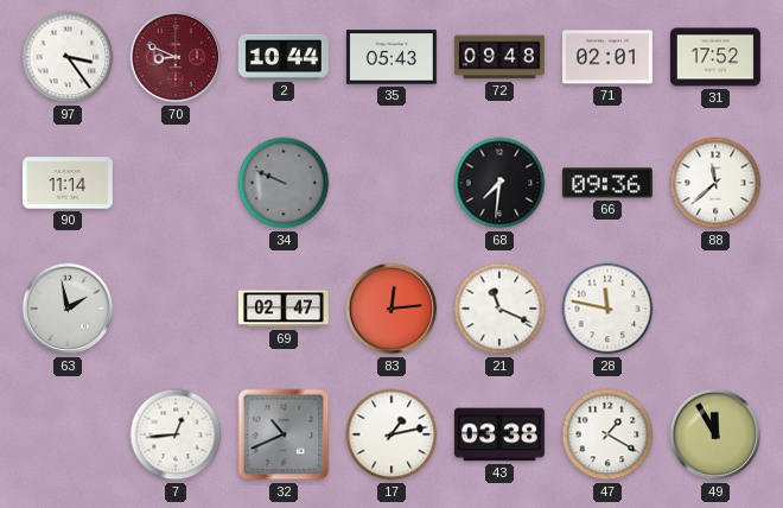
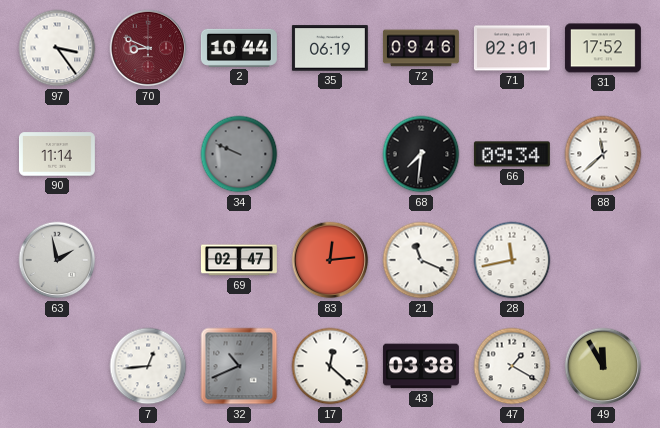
35: 05:43 -> 06:19 (330, 48)
72: 09:48 -> 09:46 (421, 48)
66: 09:36 -> 09:34 (512, 154)
28: 11:47 -> 11:43 (512, 260)
17: 1:13 -> 12:22 (330, 366)
